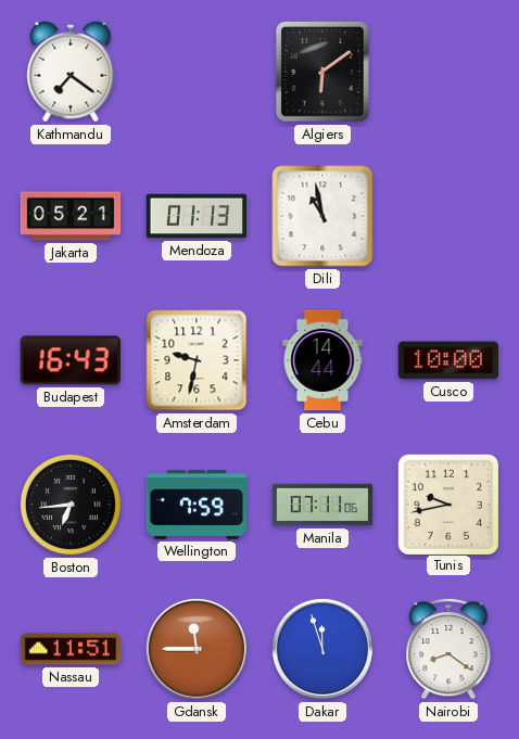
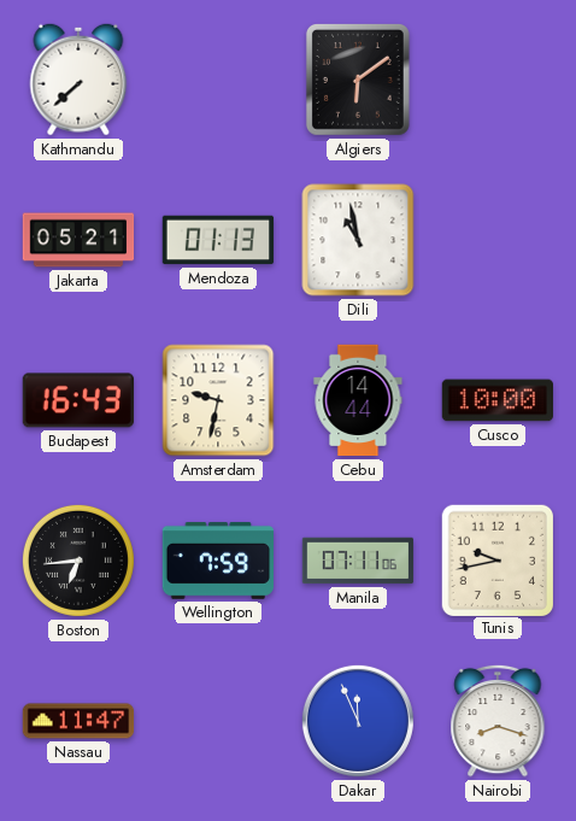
Kathmandu: 7:21 -> 7:38 (78, 80)
Nassau: 11:51 -> 11:47 (78, 721)
Gdansk: 11:45 -> none (197, 649)
Dakar: 11:57 -> 11:56 (358, 721)
Nairobi: 8:21 -> 8:18 (498, 721)
